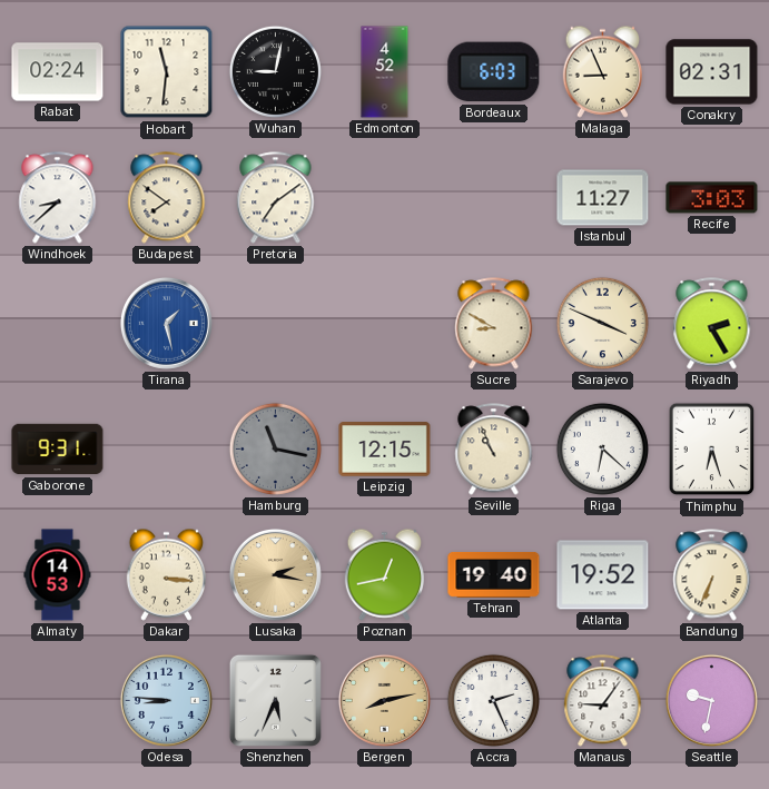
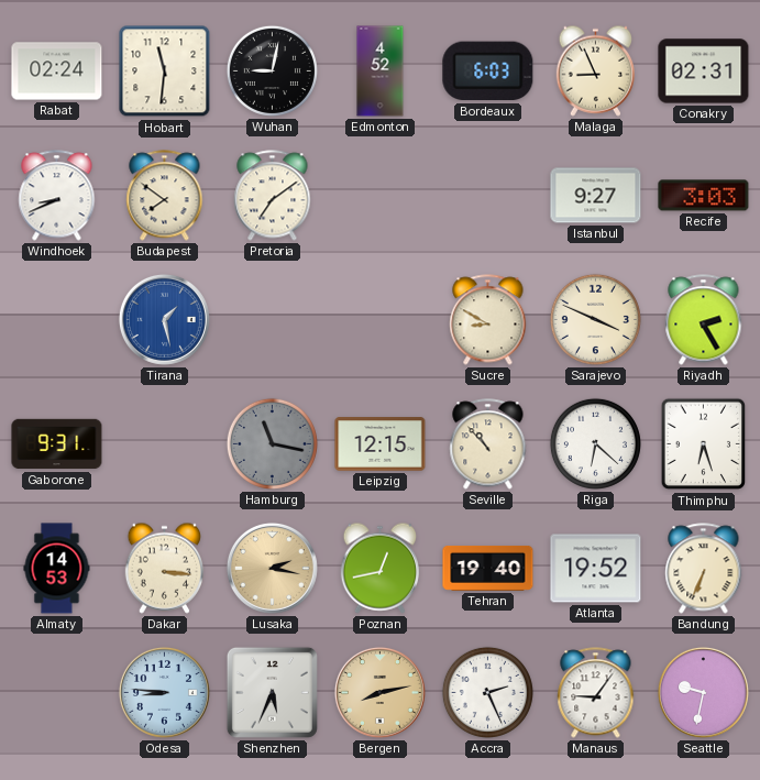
Windhoek: 8:38 -> 8:41 (57, 196)
Istanbul: 11:27 -> 9:27 (596, 196)
Seville: 10:56 -> 10:53 (488, 444)
